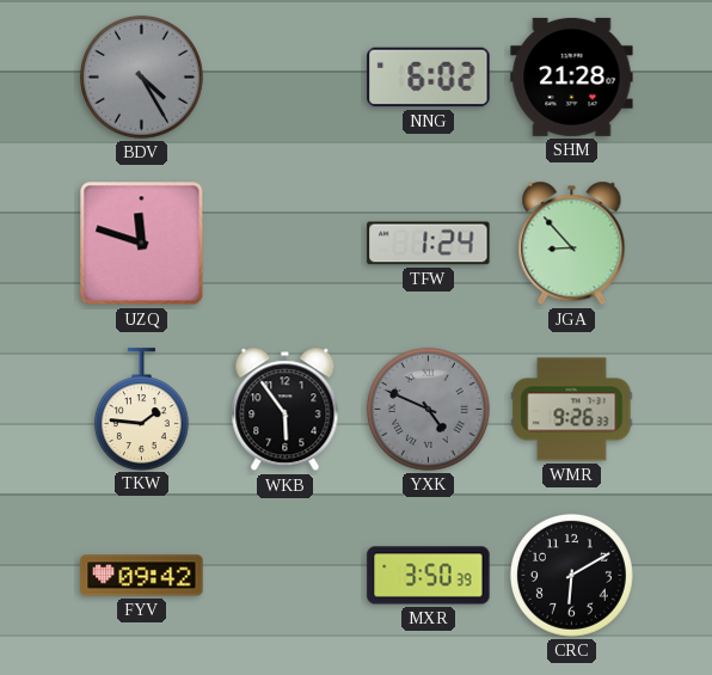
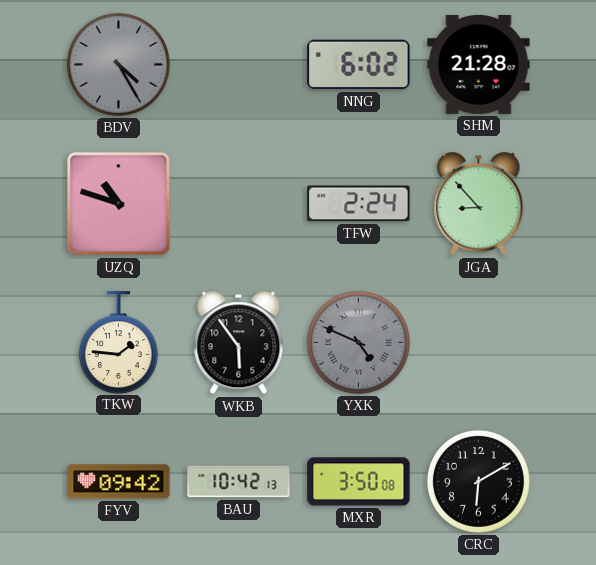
UZQ: 11:48 -> 10:48 (119, 204)
TFW: 1:24 -> 2:24 (359, 204)
WMR: 9:26 -> none (572, 410)
BAU: none -> 10:42 (239, 482)
MXR: 3:50:39 -> 3:50:08 (359, 482)
